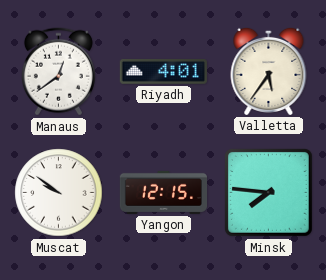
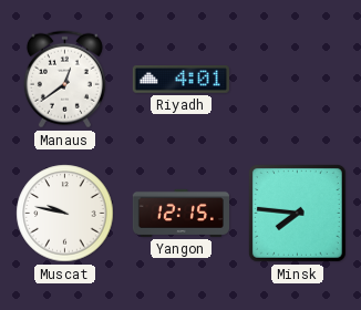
Valletta: 5:36 -> none (269, 71)
Muscat: 9:51 -> 9:47 (65, 214)
